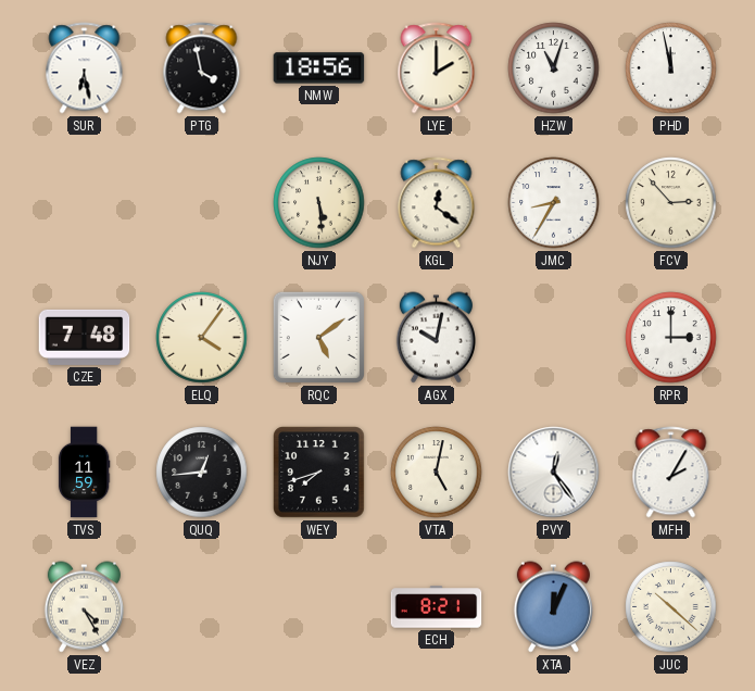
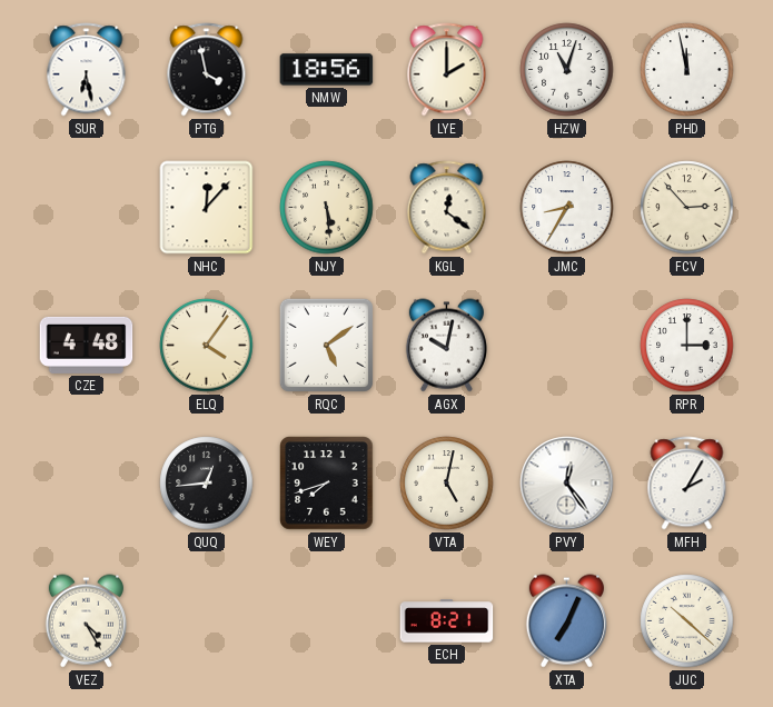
NHC: none -> 12:07 (207, 208)
CZE: 7:48 -> 4:48 (87, 345)
TVS: 11:59 -> none (84, 473)
XTA: 12:04 -> 7:04 (566, 621)
